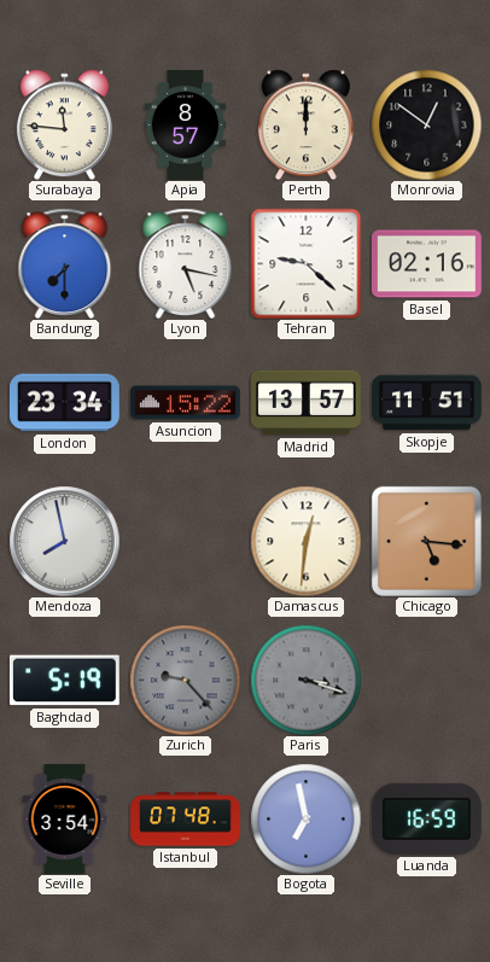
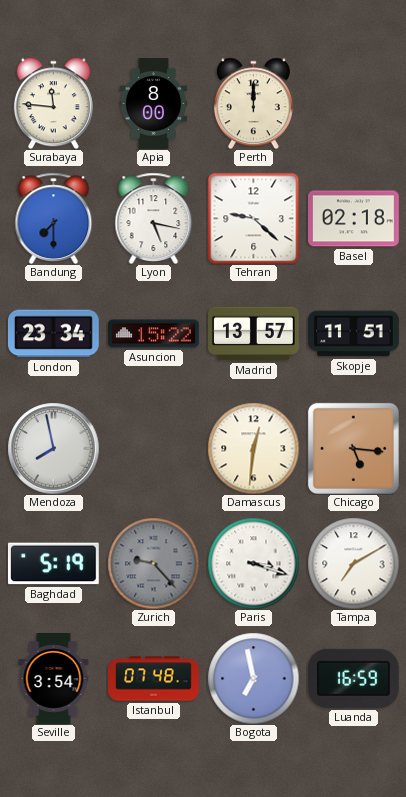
Apia: 8:57 -> 8:00 (154, 104)
Monrovia: 12:51 -> none (426, 124)
Basel: 02:16 -> 02:18 (353, 219)
Paris dial: grey -> white (253, 563)
Tampa: none -> 7:10 (353, 563)
